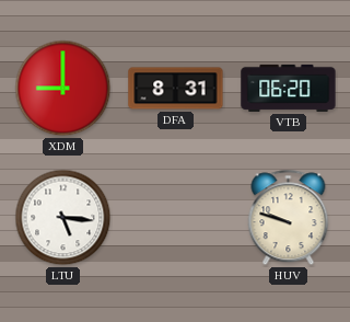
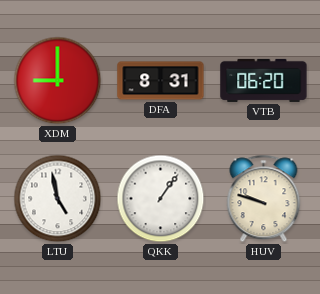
LTU: 5:16 -> 4:58 (58, 199)
QKK: none -> 1:06 (161, 199)
